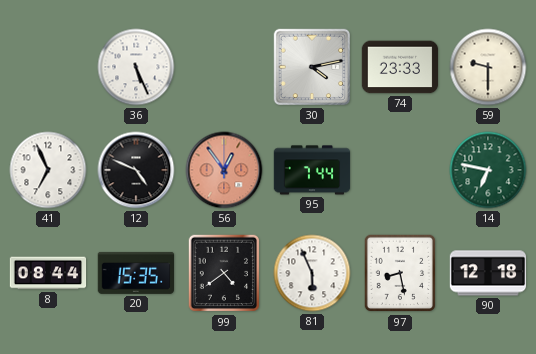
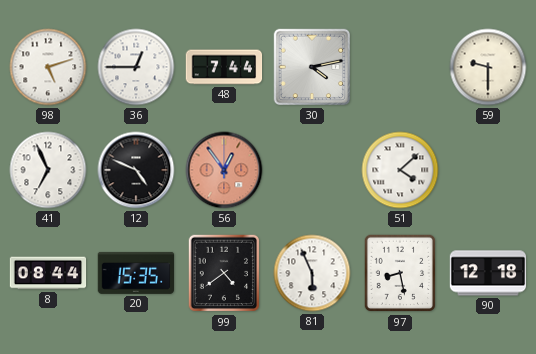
98: none -> 5:12 (48, 67)
36: 5:26 -> 12:45 (136, 67)
48: none -> 7:44 (224, 67)
74: 23:33 -> none (400, 67)
95: 7:44 -> none (312, 170)
51: none -> 4:08 (400, 170)
14: 6:47 -> none (488, 170)
